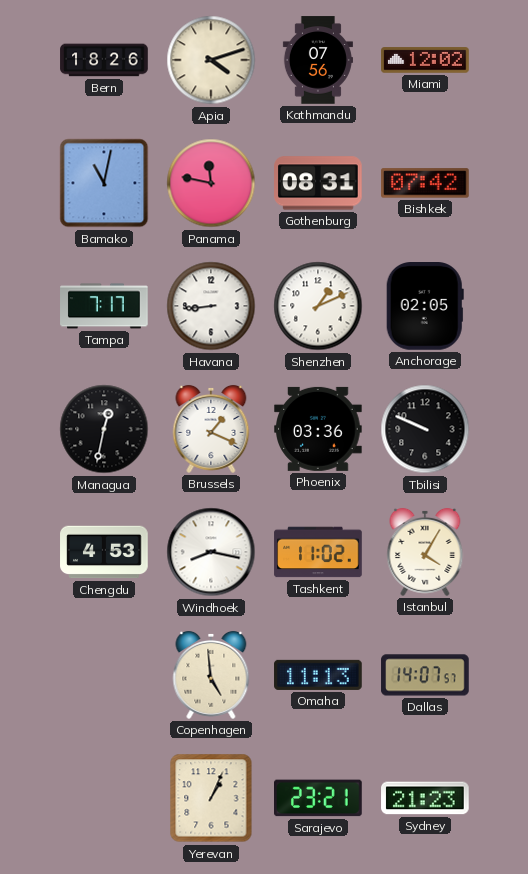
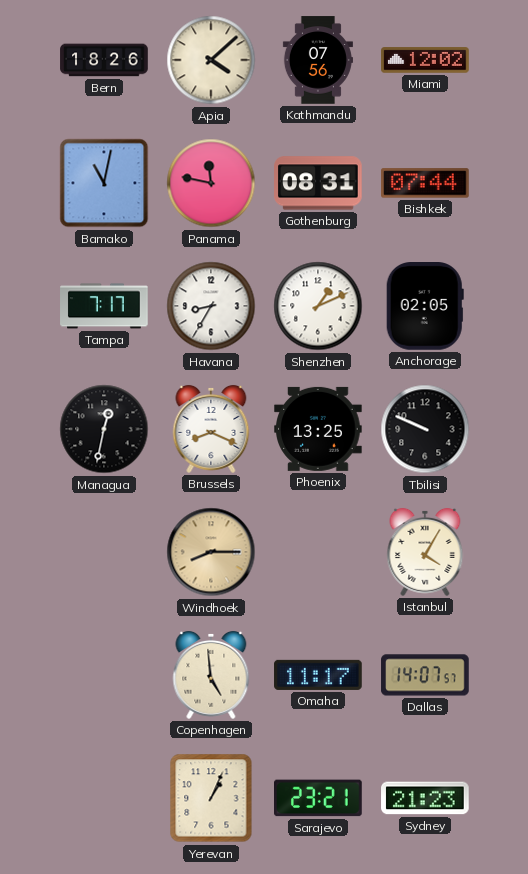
Apia: 4:12 -> 4:08 (211, 60)
Bishkek: 07:42 -> 07:44 (425, 183)
Havana: 8:44 -> 8:35 (211, 306)
Brussels: 1:19 -> 8:19 (211, 429)
Phoenix: 03:36 -> 13:25 (318, 429)
Chengdu: 4:53 -> none (104, 552)
Windhoek: 8:17 -> 8:15 (211, 552)
Windhoek dial: white -> champagne (211, 552)
Tashkent: 11:02 -> none (318, 552)
Omaha: 11:13 -> 11:17 (318, 675)
